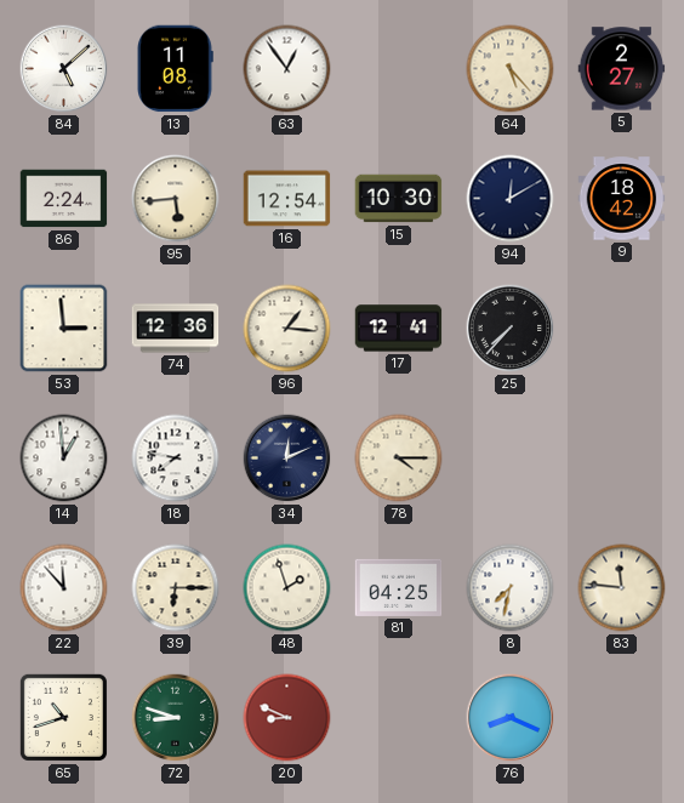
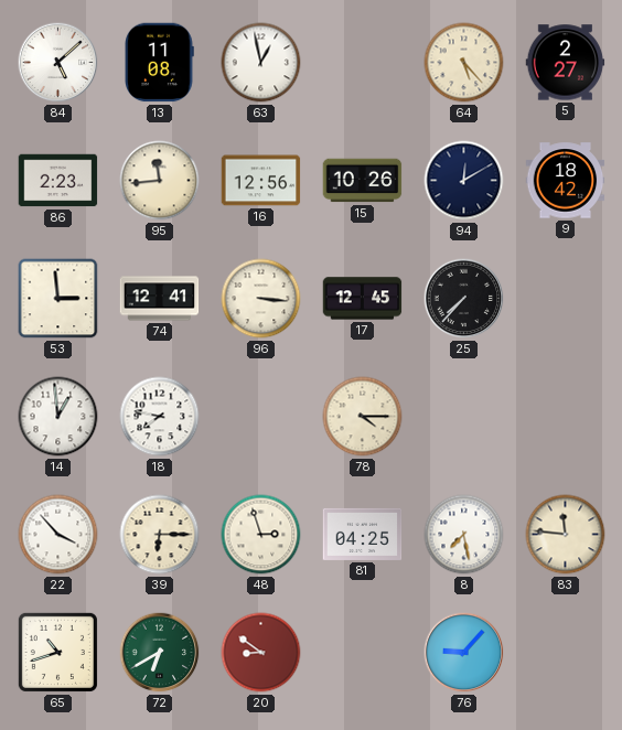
63: 12:54 -> 12:58 (261, 63)
86: 2:24 -> 2:23 (58, 181)
95: 5:44 -> 11:44 (160, 181)
16: 12:54 -> 12:56 (261, 181)
15: 10:30 -> 10:26 (363, 181)
74: 12:36 -> 12:41 (160, 299)
96: 1:16 -> 3:16 (261, 299)
17: 12:41 -> 12:45 (363, 299)
34: 12:11 -> none (287, 459)
22: 11:53 -> 3:53 (58, 535)
48: 1:57 -> 2:57 (261, 535)
8: 7:32 -> 7:28 (464, 535)
72: 8:48 -> 6:40 (160, 653)
20: 8:49 -> 8:51 (261, 653)
76: 8:19 -> 9:07 (464, 653)
